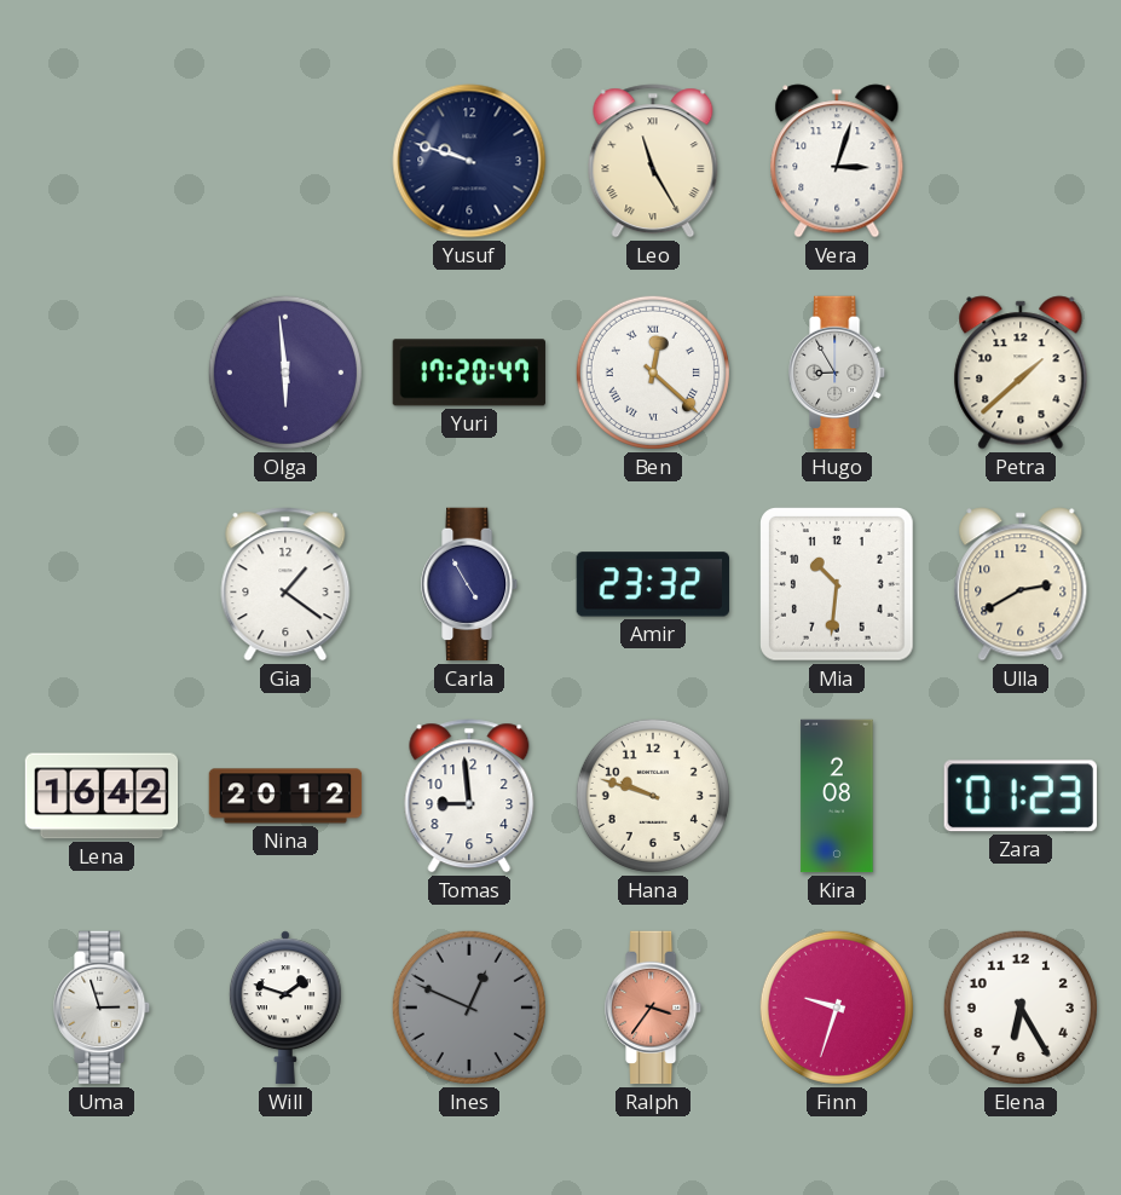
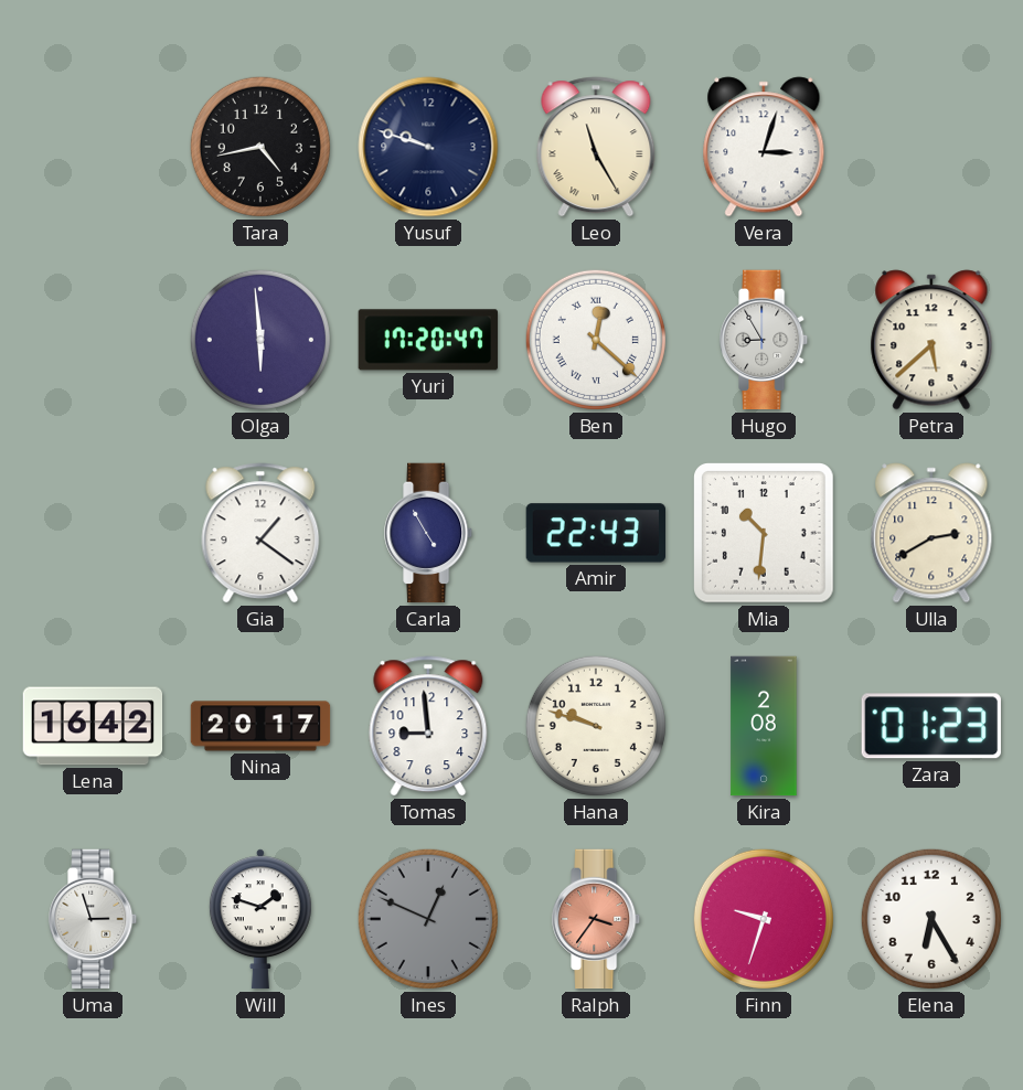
Tara: none -> 4:43 (260, 147)
Petra: 1:38 -> 5:38 (931, 340)
Amir: 23:32 -> 22:43 (595, 533)
Nina: 20:12 -> 20:17 (260, 726)
